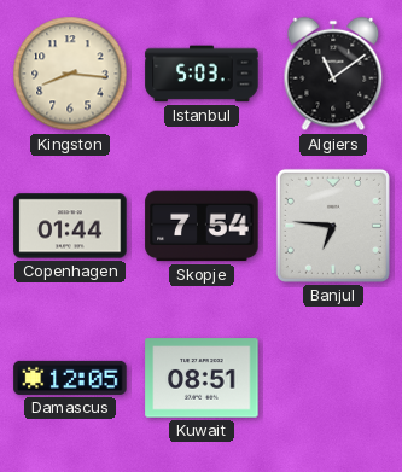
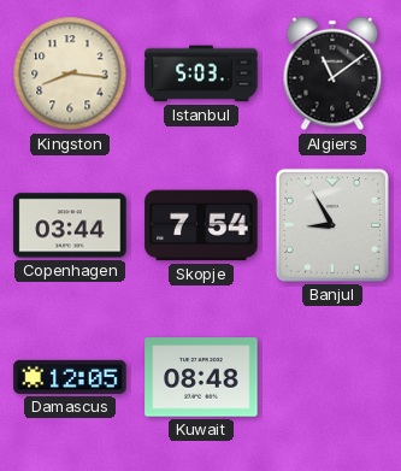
Copenhagen: 01:44 -> 03:44 (70, 225)
Banjul: 6:46 -> 8:55 (332, 225)
Kuwait: 08:51 -> 08:48 (201, 377)
